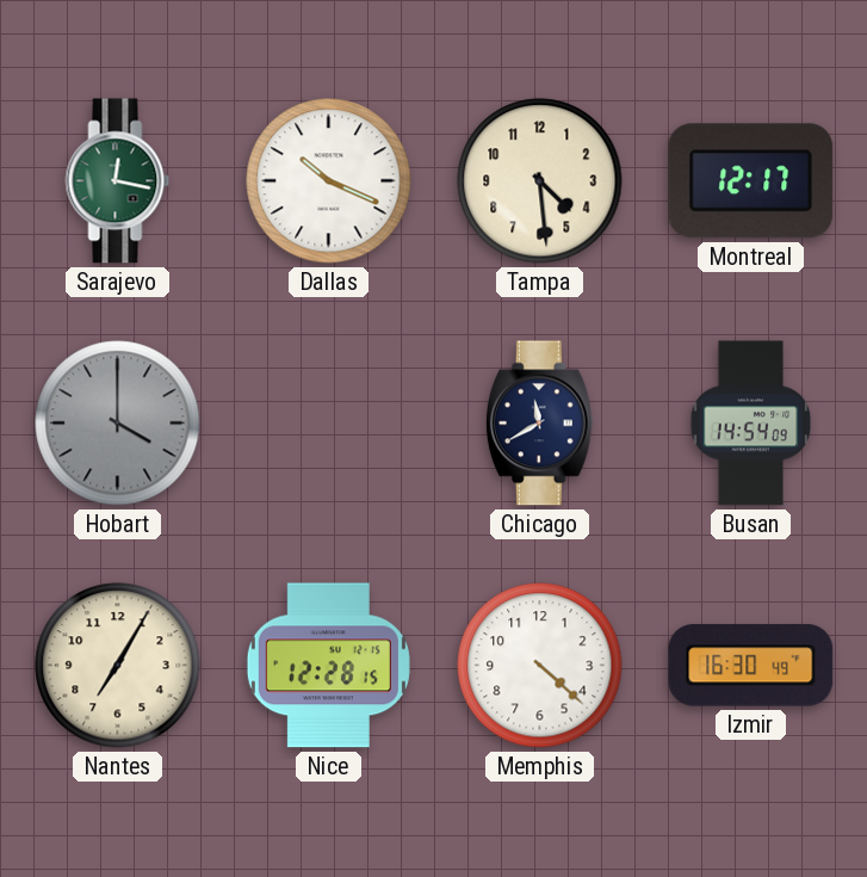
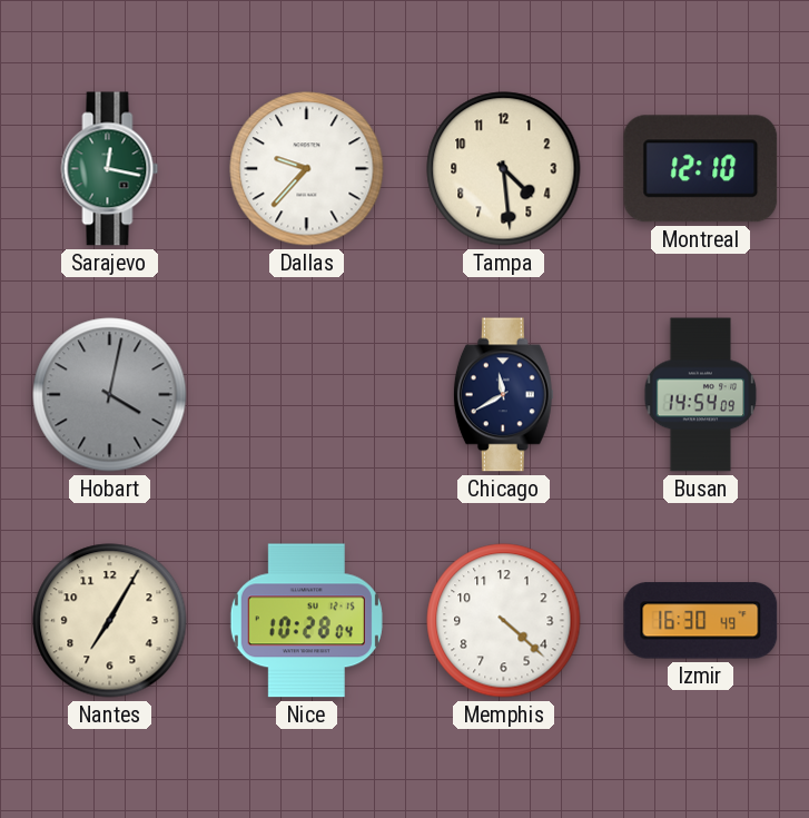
Dallas: 10:19 -> 9:37 (307, 169)
Montreal: 12:17 -> 12:10 (701, 169)
Hobart: 4:00 -> 4:02 (110, 395)
Nice: 12:28 -> 10:28 (306, 621)
